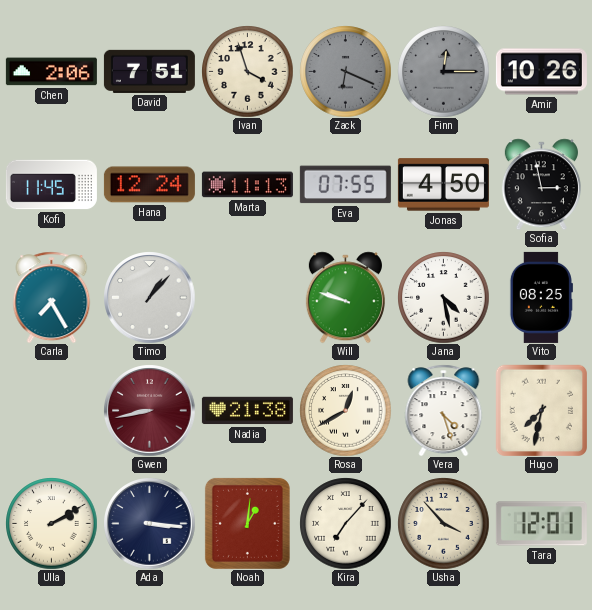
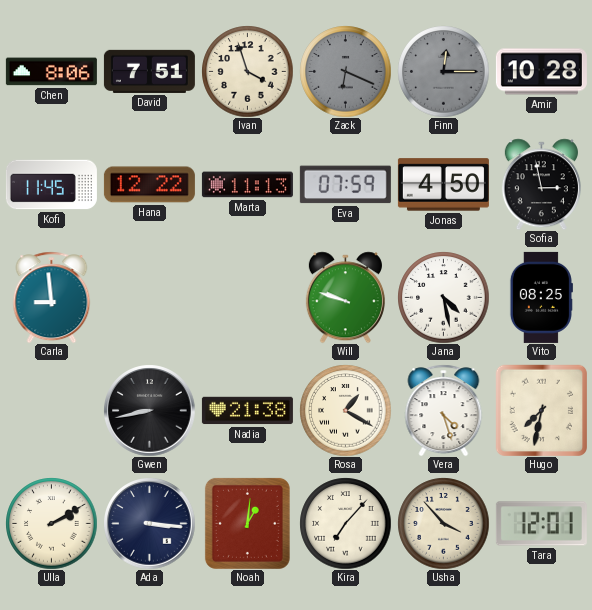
Chen: 2:06 -> 8:06 (51, 72)
Amir: 10:26 -> 10:28 (541, 72)
Hana: 12:24 -> 12:22 (149, 185)
Eva: 07:55 -> 07:59 (345, 185)
Carla: 7:25 -> 8:59 (52, 297)
Timo: 1:07 -> none (149, 297)
Gwen dial: burgundy -> black (149, 410)
Rosa: 12:40 -> 1:20 (345, 410)
